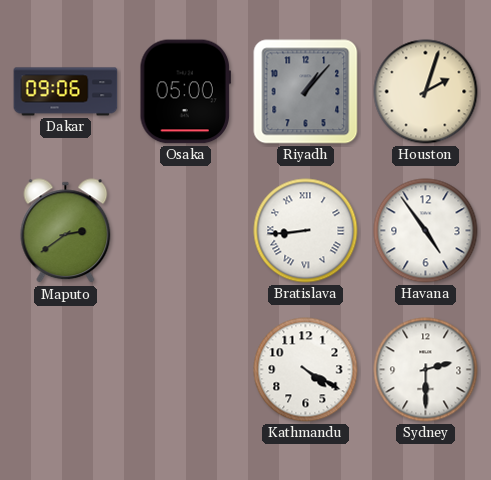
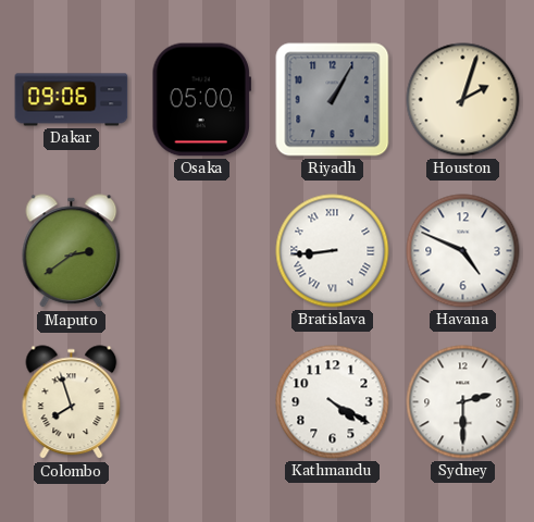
Riyadh: 1:07 -> 1:05 (333, 100)
Havana: 4:54 -> 4:49 (463, 251)
Colombo: none -> 7:57 (72, 402)
